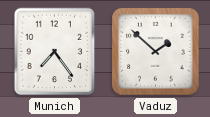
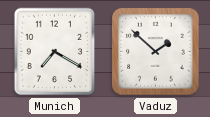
Munich: 7:24 -> 7:20 (55, 52)
